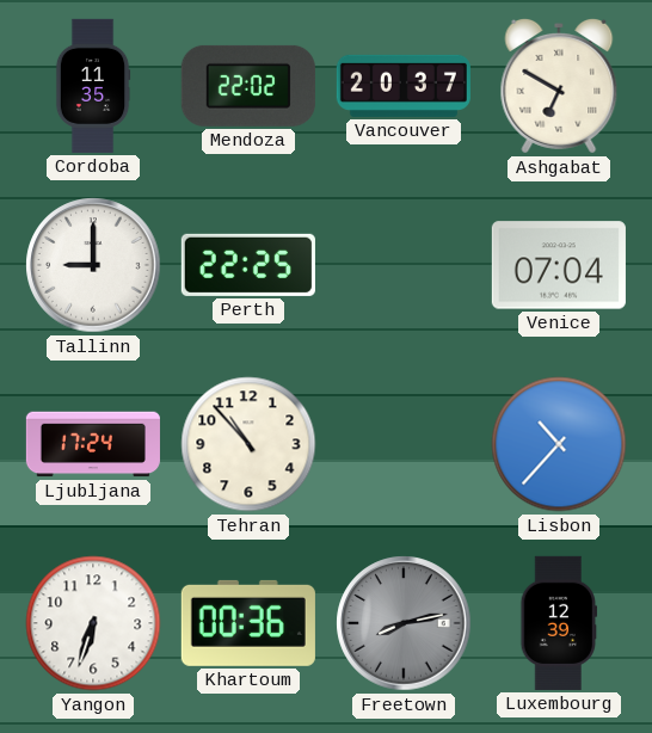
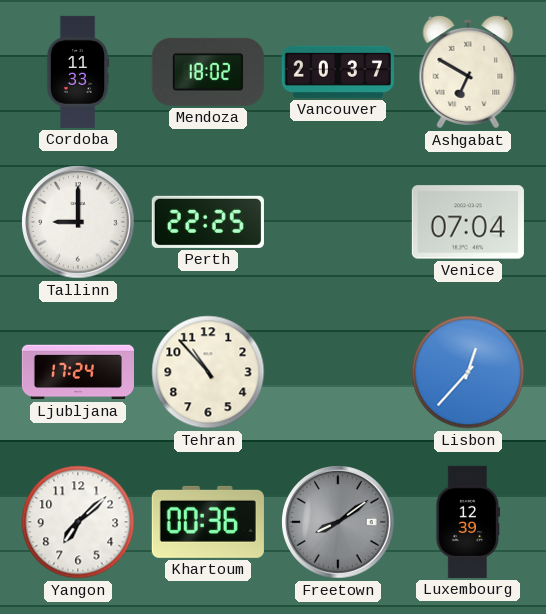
Cordoba: 11:35 -> 11:33 (78, 72)
Mendoza: 22:02 -> 18:02 (208, 72)
Lisbon: 10:37 -> 12:37 (468, 372)
Yangon: 6:33 -> 7:08 (78, 522)
Freetown: 8:13 -> 8:09 (338, 522)
